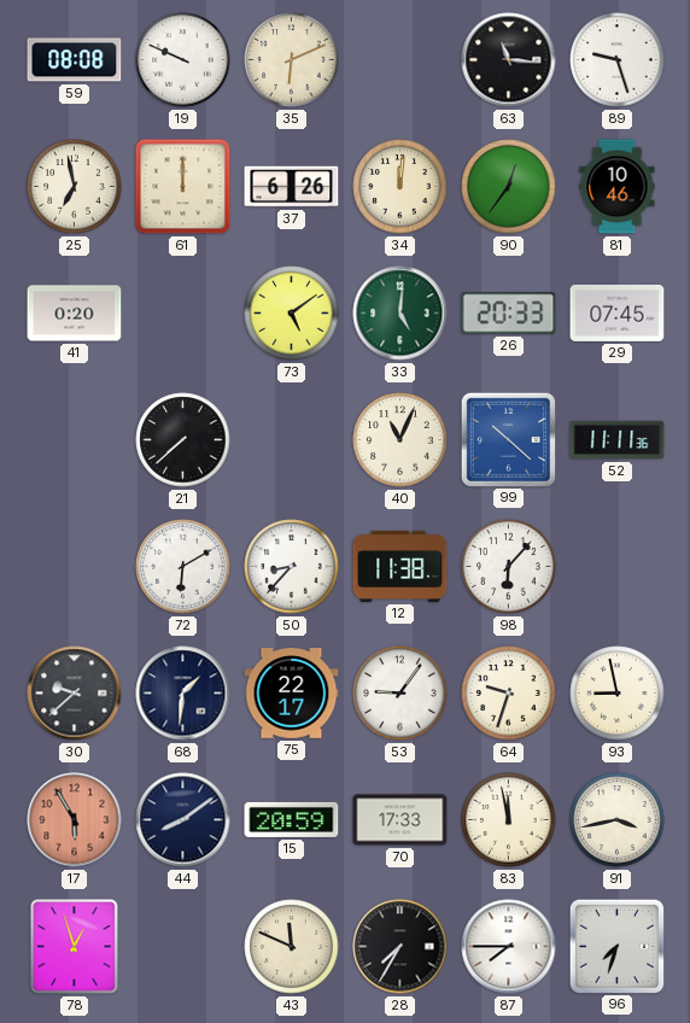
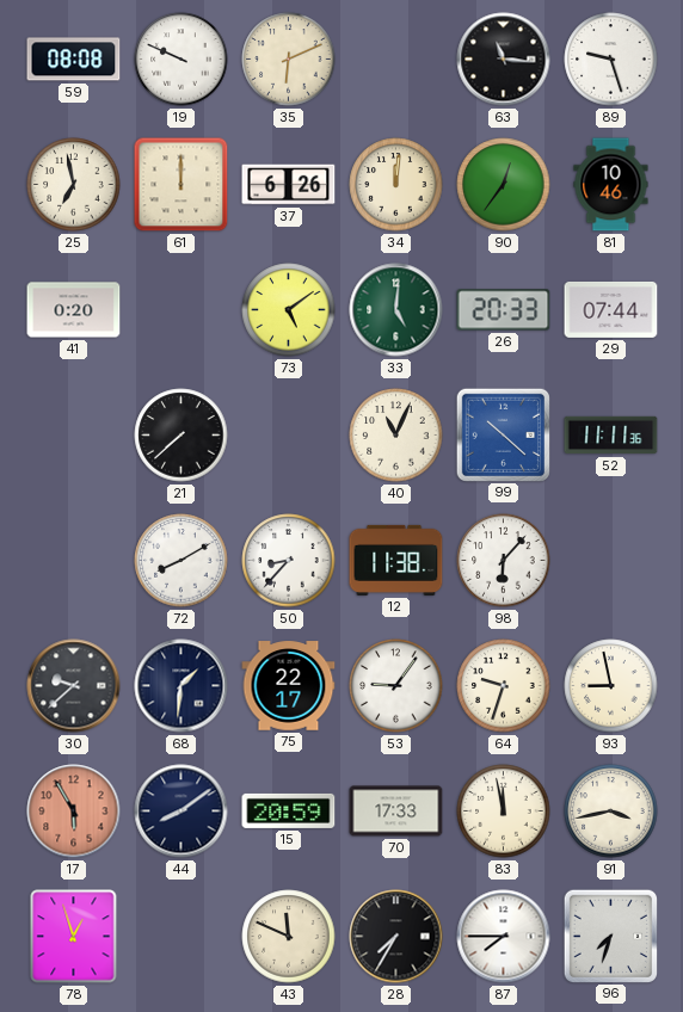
29: 07:45 -> 07:44 (611, 309)
72: 6:10 -> 8:10 (181, 561)
